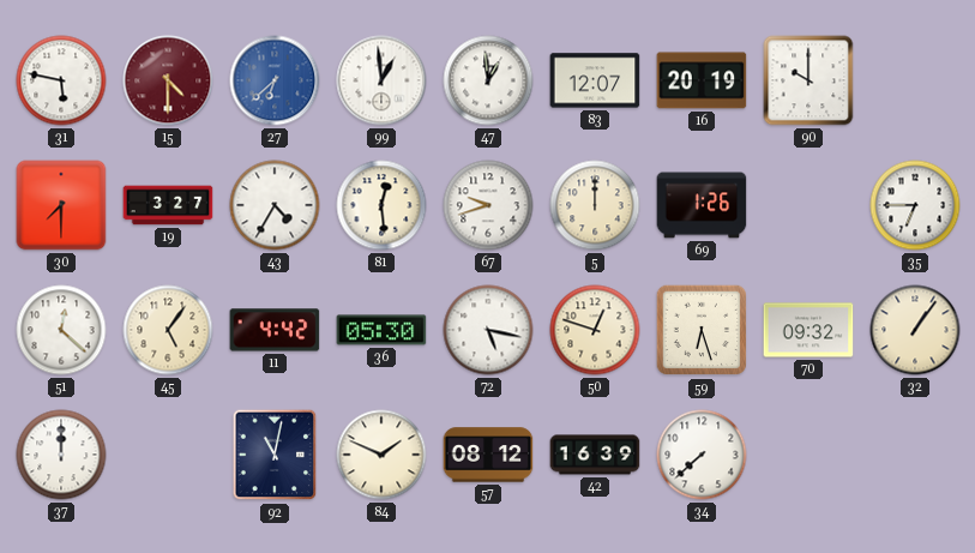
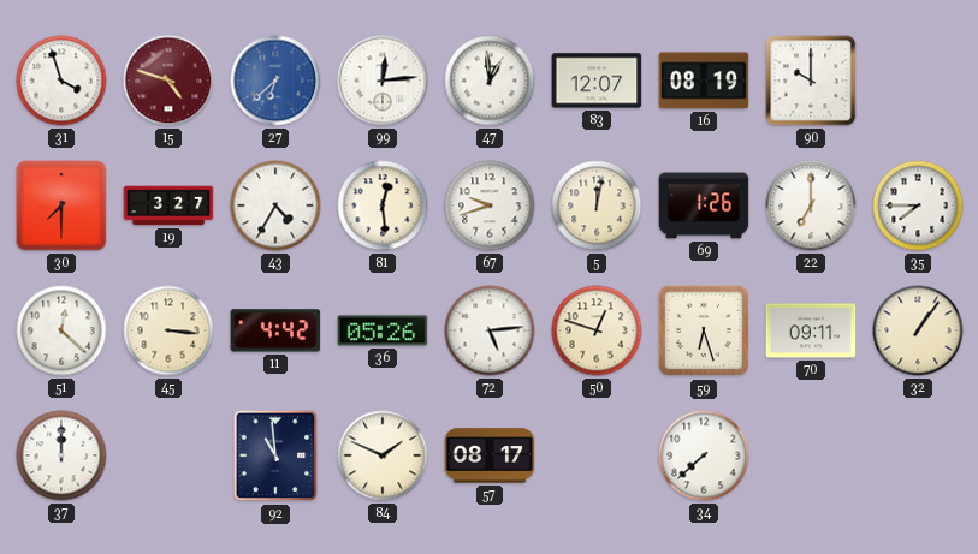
31: 5:47 -> 3:57 (61, 81)
15: 4:30 -> 4:48 (168, 81)
99: 12:59 -> 12:14 (383, 81)
16: 20:19 -> 08:19 (704, 81)
5: 12:00 -> 12:02 (597, 205)
22: none -> 7:00 (811, 205)
35: 6:45 -> 7:45 (918, 205)
45: 5:06 -> 3:16 (168, 330)
36: 05:30 -> 05:26 (383, 330)
72: 5:17 -> 5:14 (490, 330)
70: 09:32 -> 09:11 (811, 330)
92: 11:02 -> 10:59 (275, 455)
57: 08:12 -> 08:17 (490, 455)
42: 16:39 -> none (595, 455)
